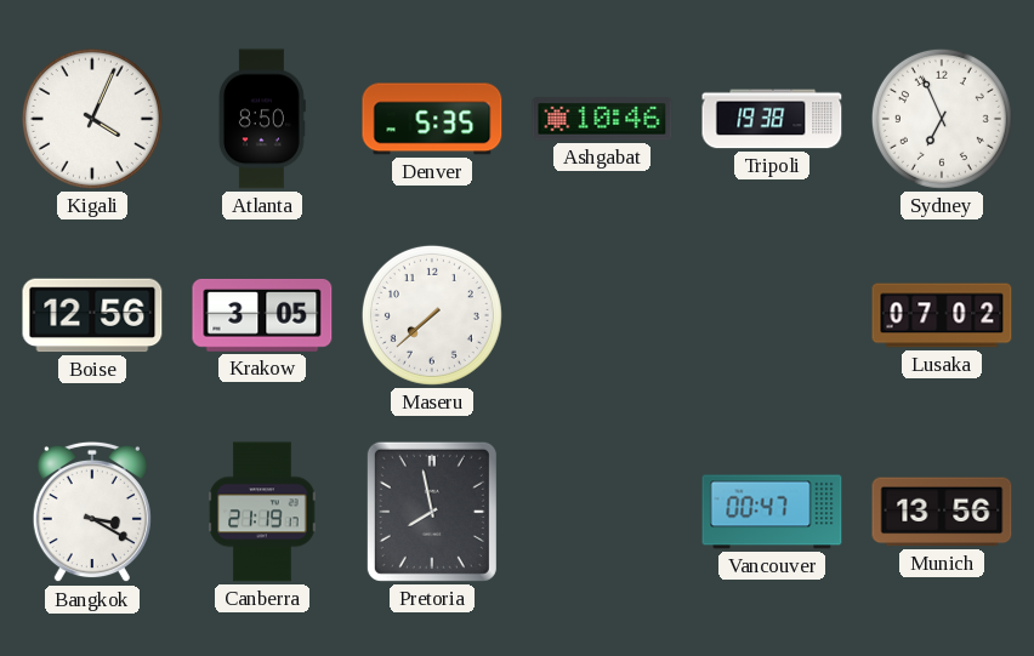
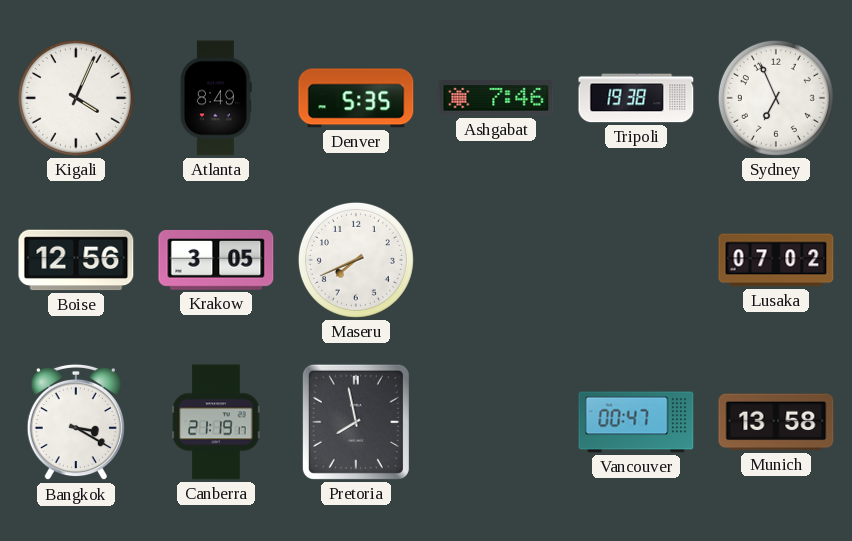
Atlanta: 8:50 -> 8:49 (216, 98)
Ashgabat: 10:46 -> 7:46 (496, 98)
Maseru: 7:38 -> 7:41 (356, 260)
Munich: 13:56 -> 13:58 (776, 422)
